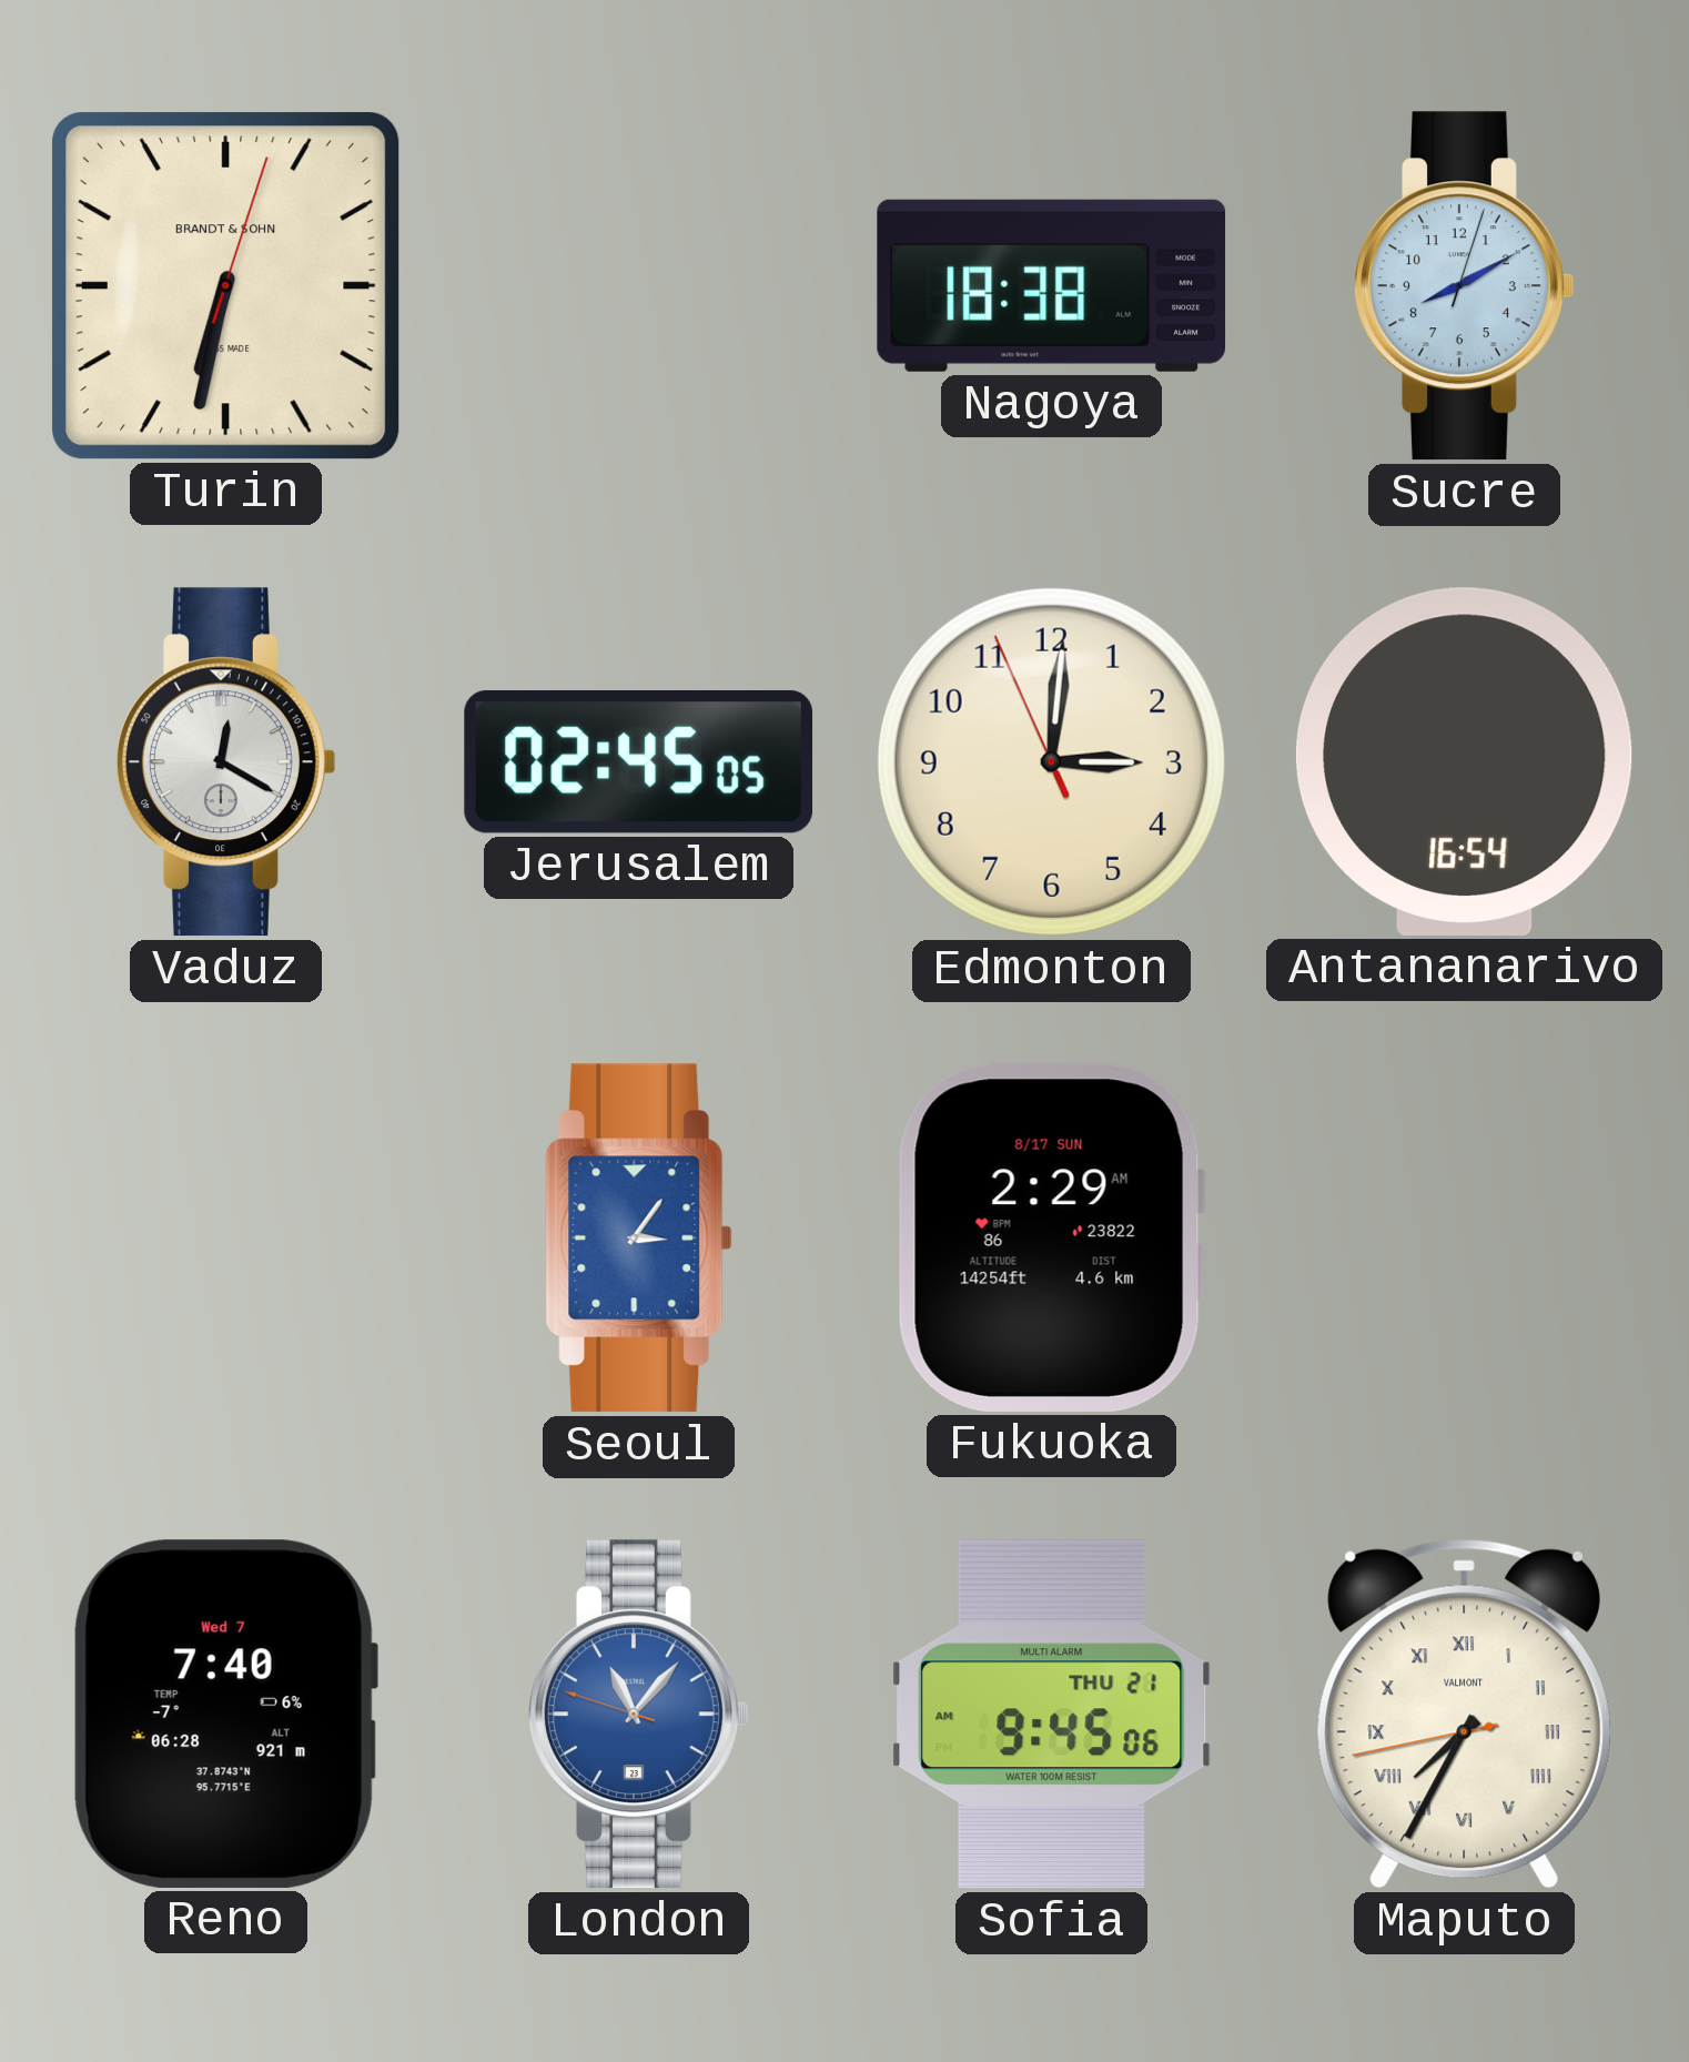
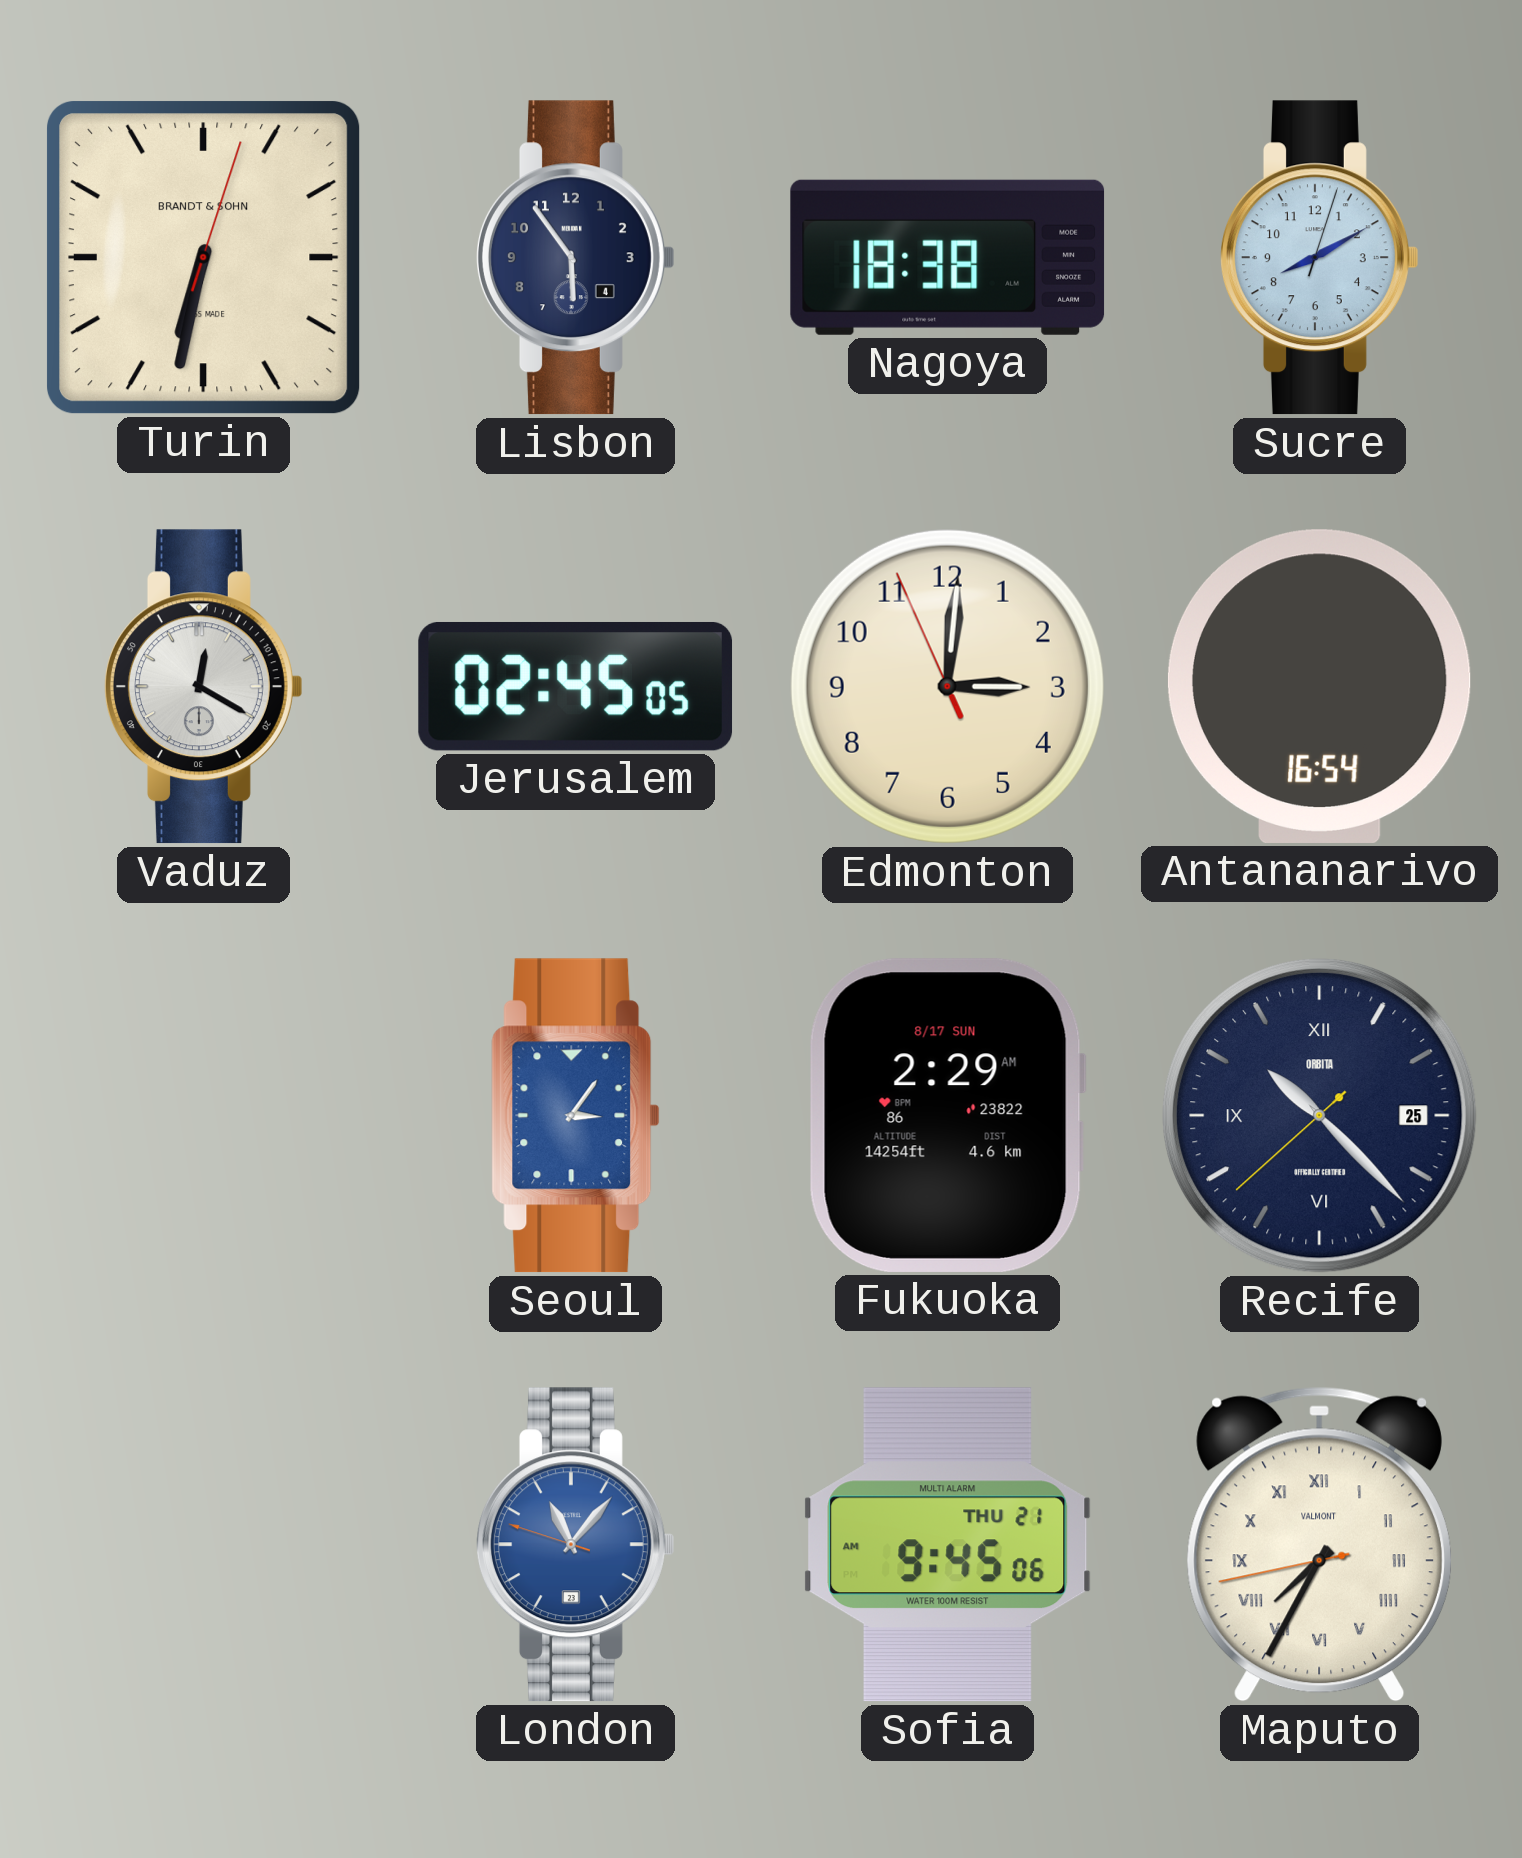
Lisbon: none -> 5:54 (576, 258)
Recife: none -> 10:22 (1320, 1116)
Reno: 7:40 -> none (225, 1714)
